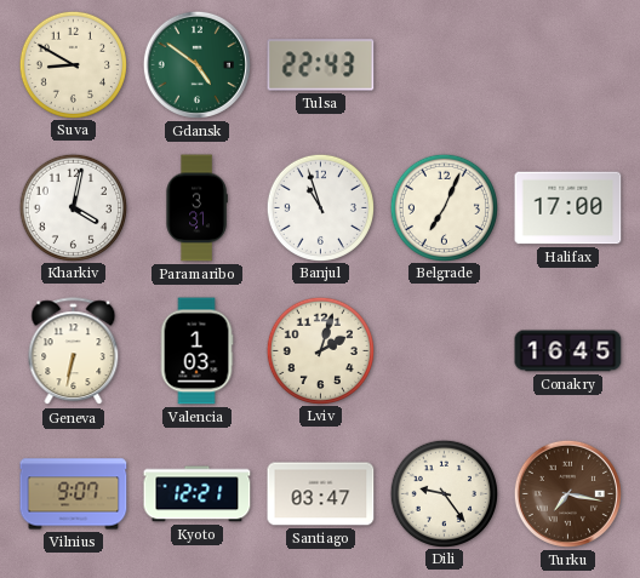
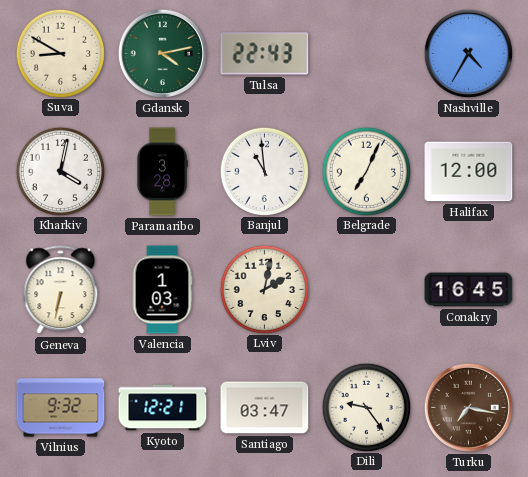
Gdansk: 4:51 -> 4:13 (162, 53)
Nashville: none -> 4:35 (468, 53)
Paramaribo: 3:31 -> 3:28 (162, 172)
Banjul: 10:57 -> 10:59 (264, 171)
Halifax: 17:00 -> 12:00 (469, 172)
Lviv: 2:03 -> 2:02 (264, 289)
Vilnius: 9:07 -> 9:32 (61, 408)
